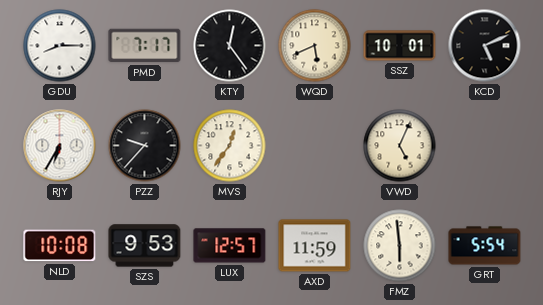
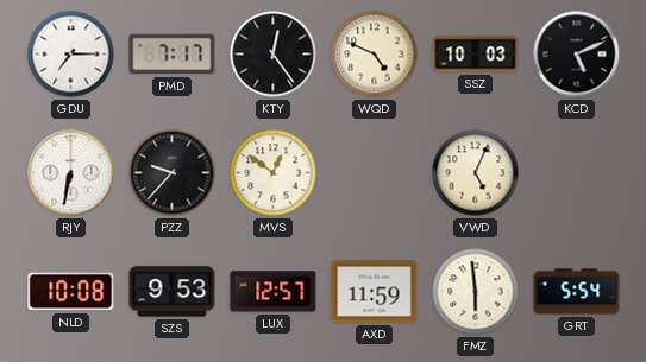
GDU: 8:15 -> 7:15 (71, 55)
WQD: 5:41 -> 4:49 (375, 55)
SSZ: 10:01 -> 10:03 (476, 55)
RJY: 6:35 -> 6:32 (71, 173)
MVS: 12:36 -> 12:51 (274, 173)
